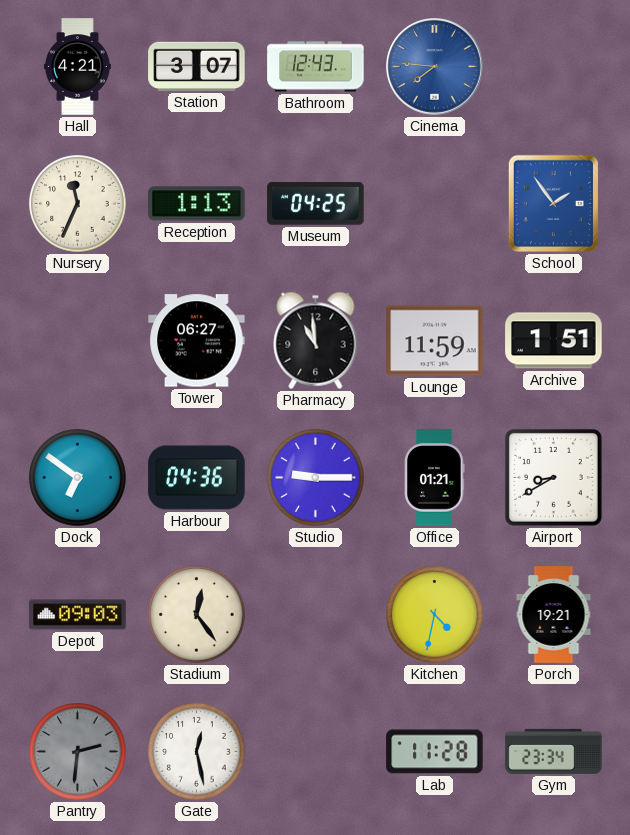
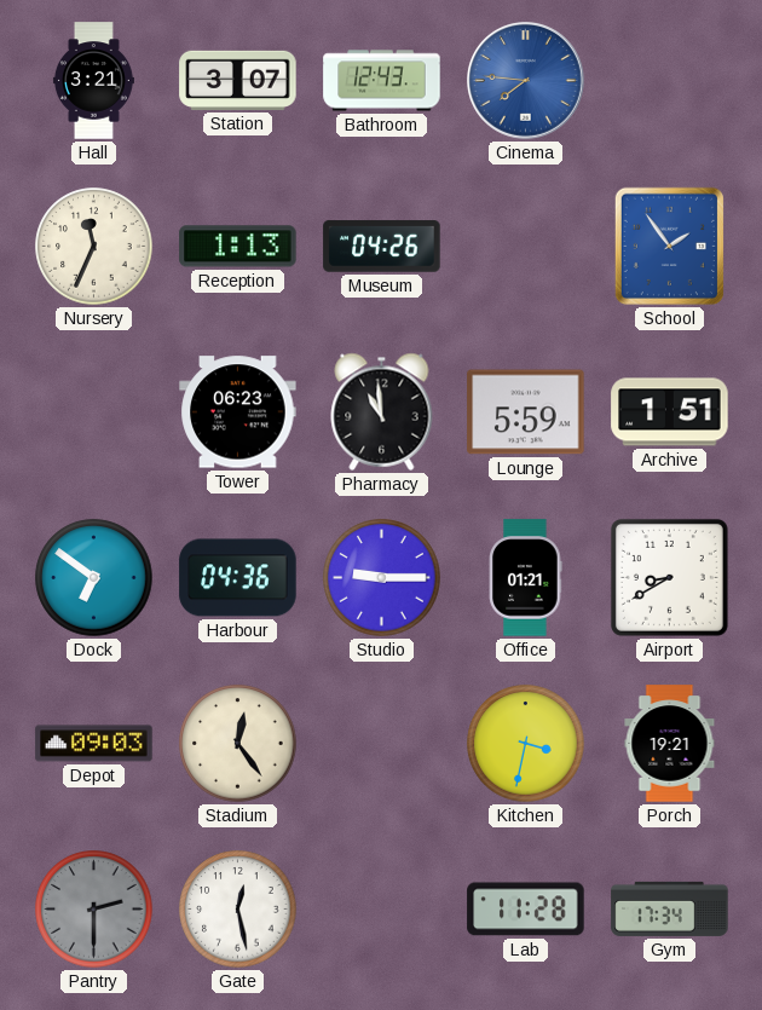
Hall: 4:21 -> 3:21 (93, 81)
Museum: 04:25 -> 04:26 (382, 247)
Tower: 06:27 -> 06:23 (238, 412)
Lounge: 11:59 -> 5:59 (526, 412)
Kitchen: 4:32 -> 3:32 (526, 744)
Pantry: 2:31 -> 2:30 (94, 910)
Gym: 23:34 -> 17:34 (670, 908)
